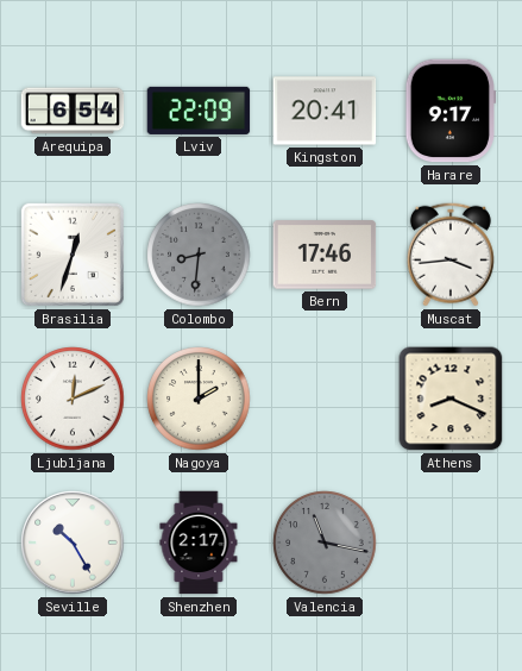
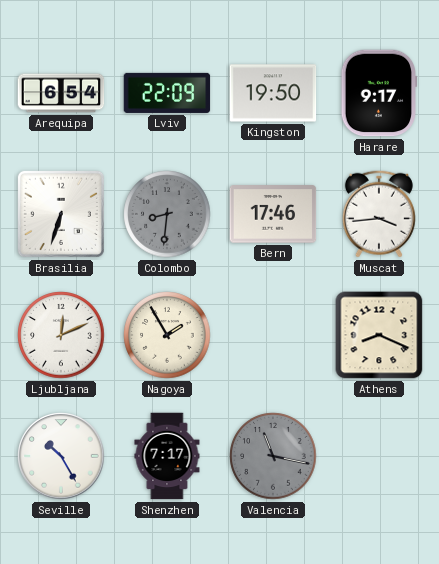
Kingston: 20:41 -> 19:50 (273, 93)
Brasilia: 12:33 -> 6:33 (61, 214)
Nagoya: 2:00 -> 1:55 (167, 335)
Shenzhen: 2:17 -> 7:17 (167, 456)
